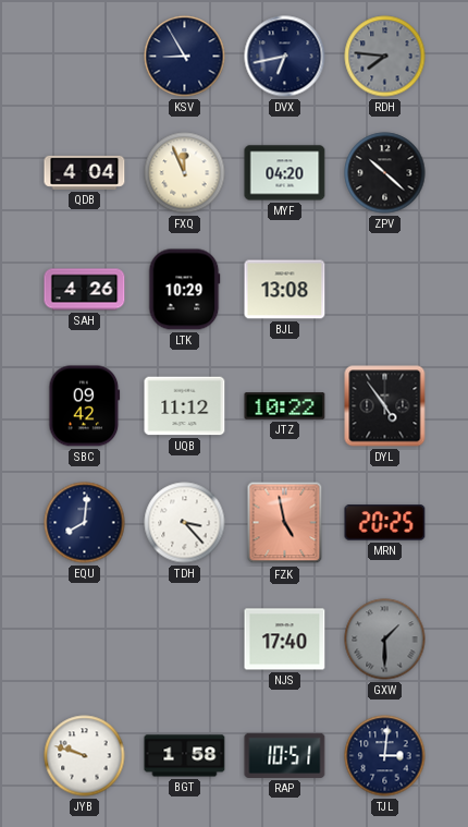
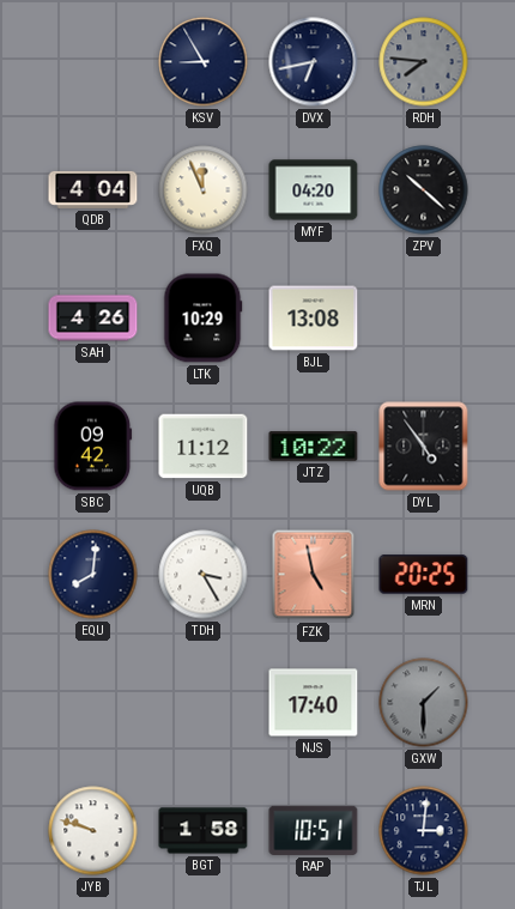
TDH: 3:23 -> 3:25 (204, 575)
